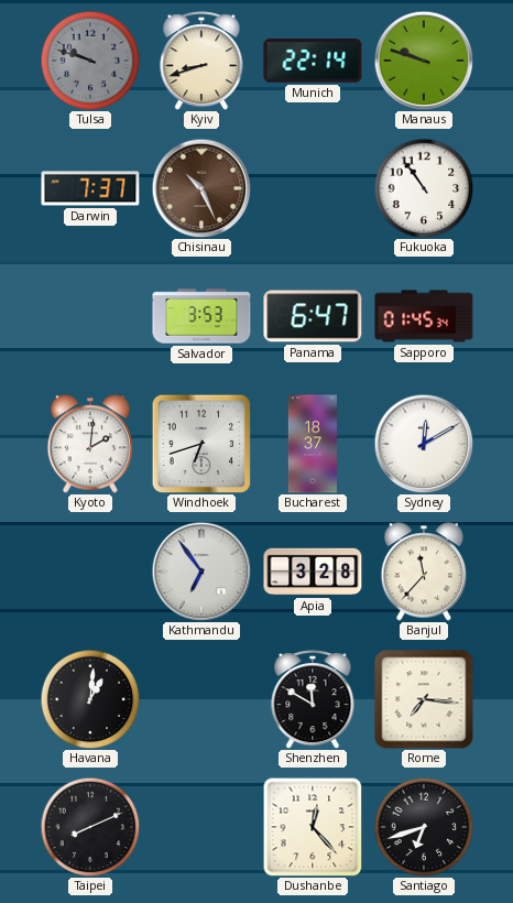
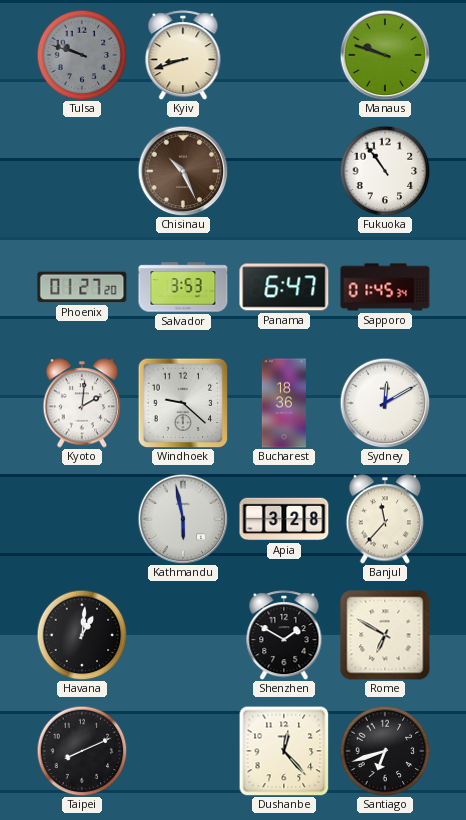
Munich: 22:14 -> none (313, 61)
Darwin: 7:37 -> none (90, 188)
Phoenix: none -> 01:27 (82, 287)
Windhoek: 6:42 -> 9:22 (183, 403)
Bucharest: 18:37 -> 18:36 (284, 403)
Kathmandu: 6:54 -> 5:58 (183, 519)
Shenzhen: 11:50 -> 1:50 (284, 635)
Rome: 7:16 -> 6:50 (385, 635)
